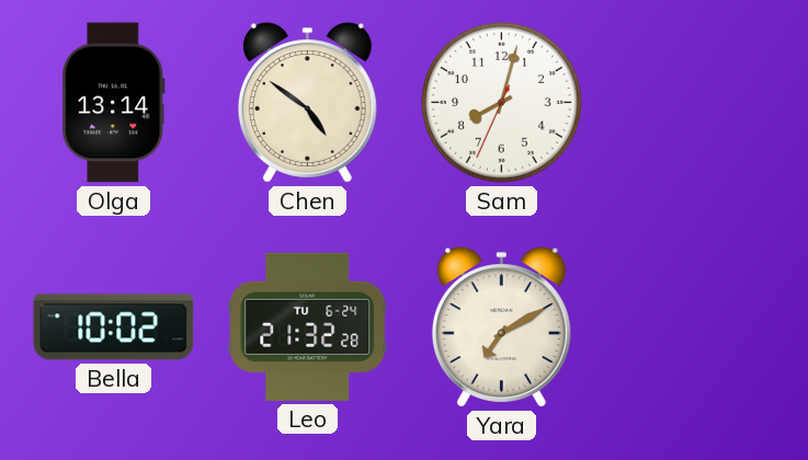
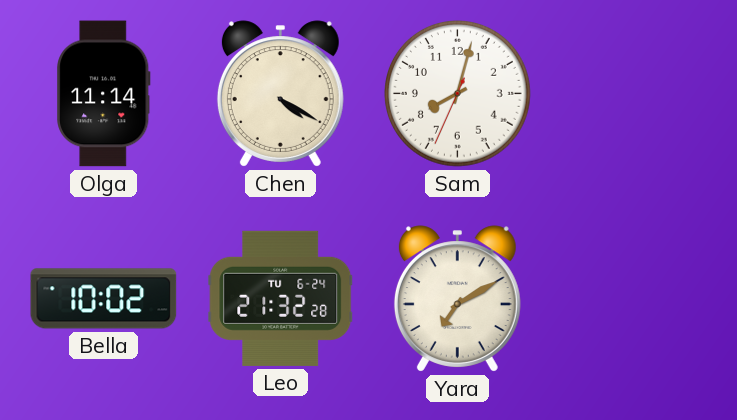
Olga: 13:14 -> 11:14 (104, 94)
Chen: 4:51 -> 4:20 (280, 94)
